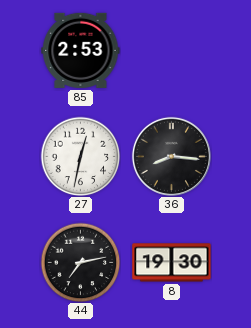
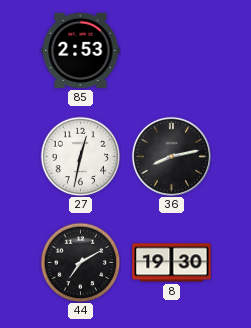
36: 8:16 -> 8:13 (171, 156)
44: 7:13 -> 7:10 (80, 262)
